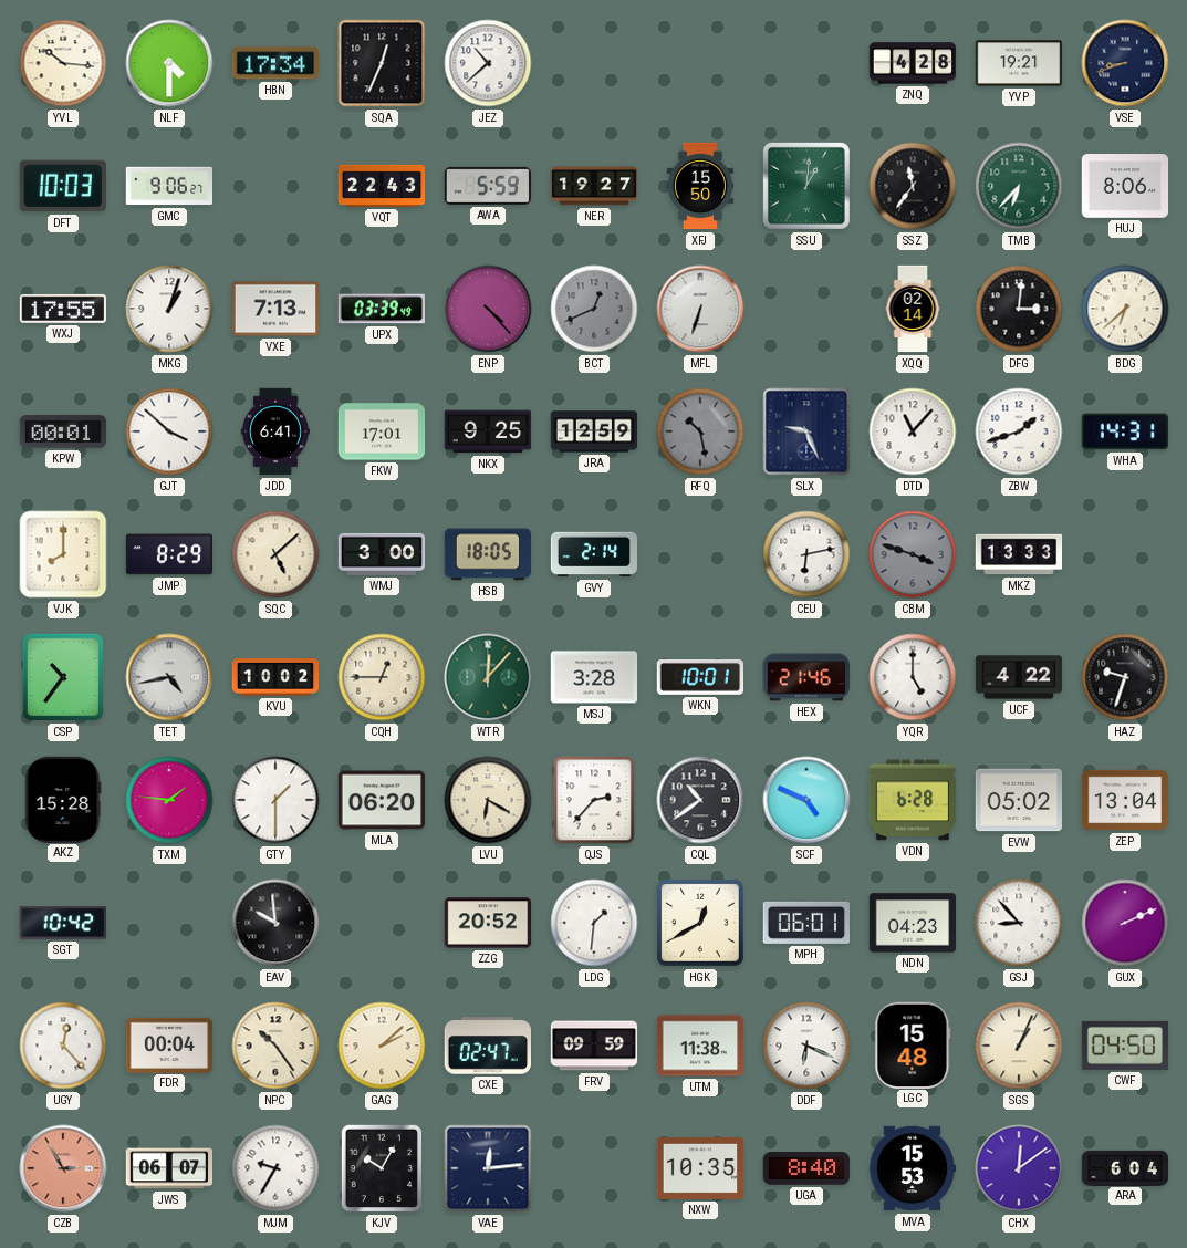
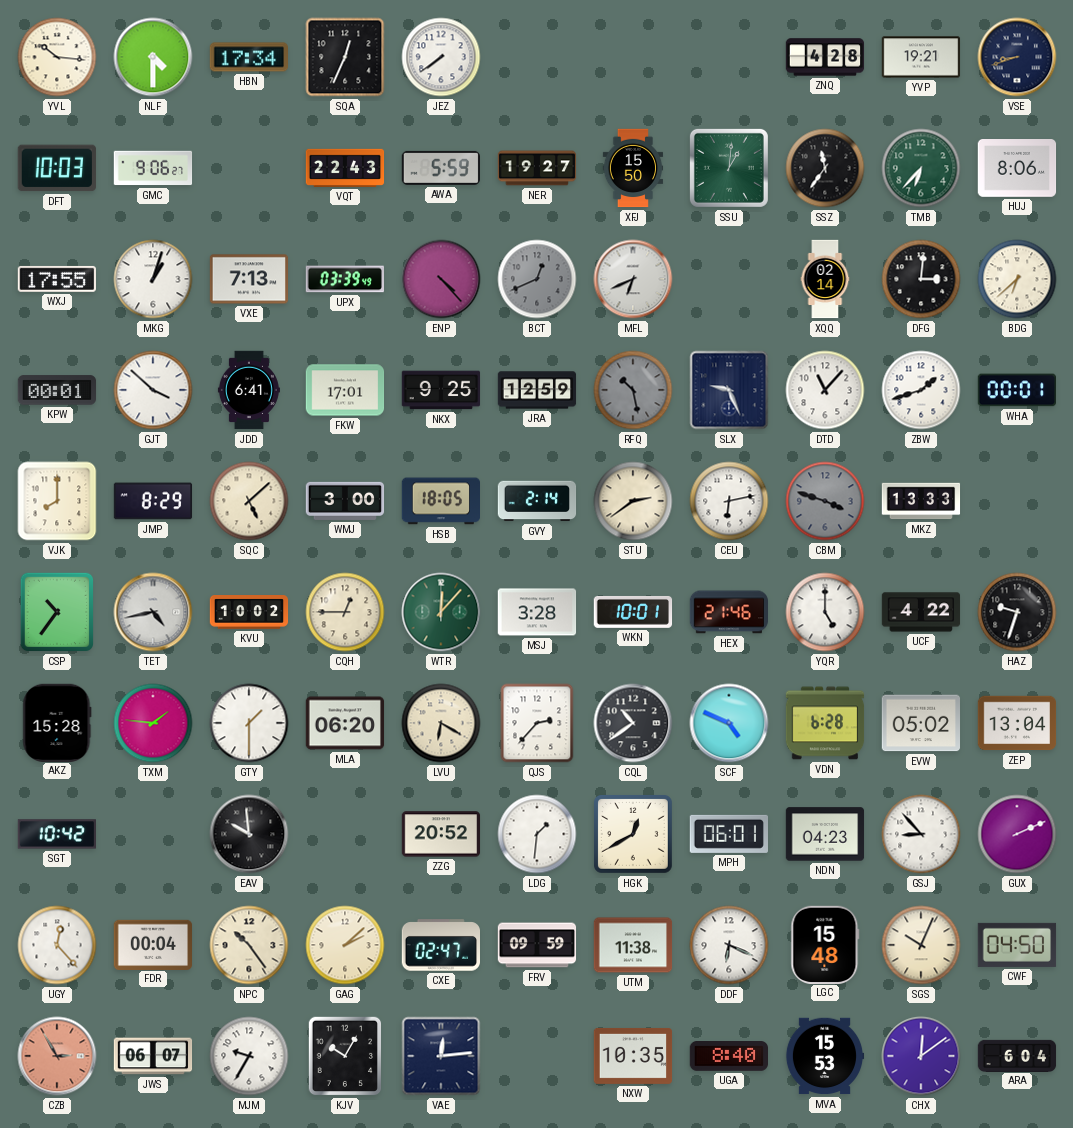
JEZ: 10:38 -> 7:39 (441, 57)
MFL: 6:33 -> 6:41 (633, 279)
WHA: 14:31 -> 00:01 (1016, 390)
STU: none -> 2:39 (633, 501)
SGS: 1:04 -> 10:04 (921, 945)
